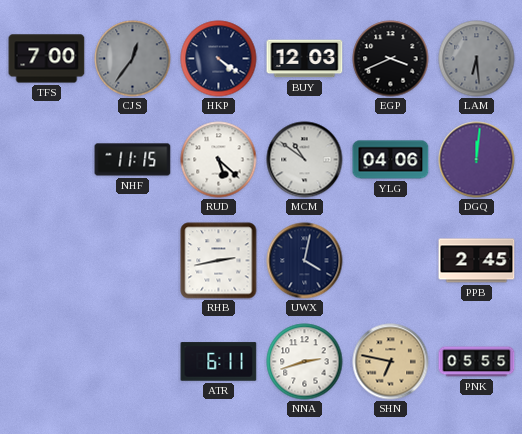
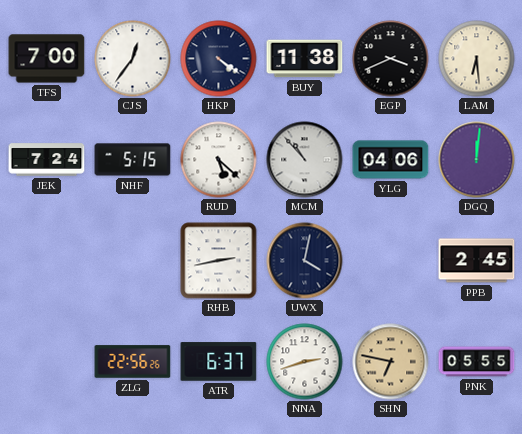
CJS dial: grey -> white (133, 59)
BUY: 12:03 -> 11:38 (305, 59)
LAM dial: grey -> cream (477, 59)
JEK: none -> 7:24 (47, 160)
NHF: 11:15 -> 5:15 (133, 160)
MCM: 10:51 -> 10:53 (305, 160)
ZLG: none -> 22:56 (133, 362)
ATR: 6:11 -> 6:37 (219, 362)
